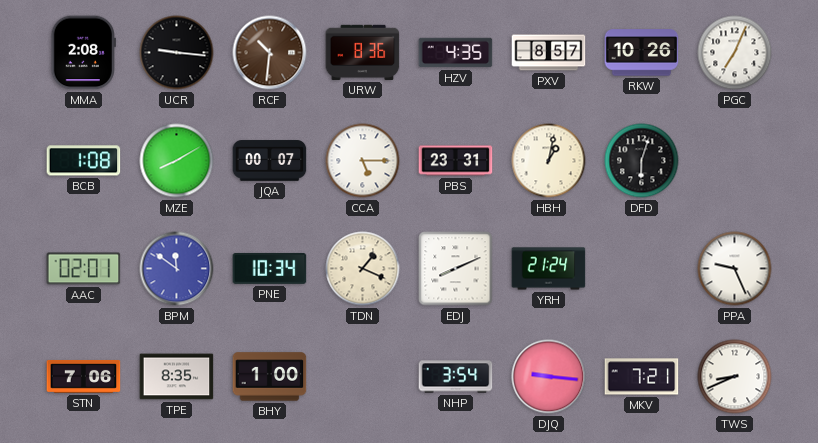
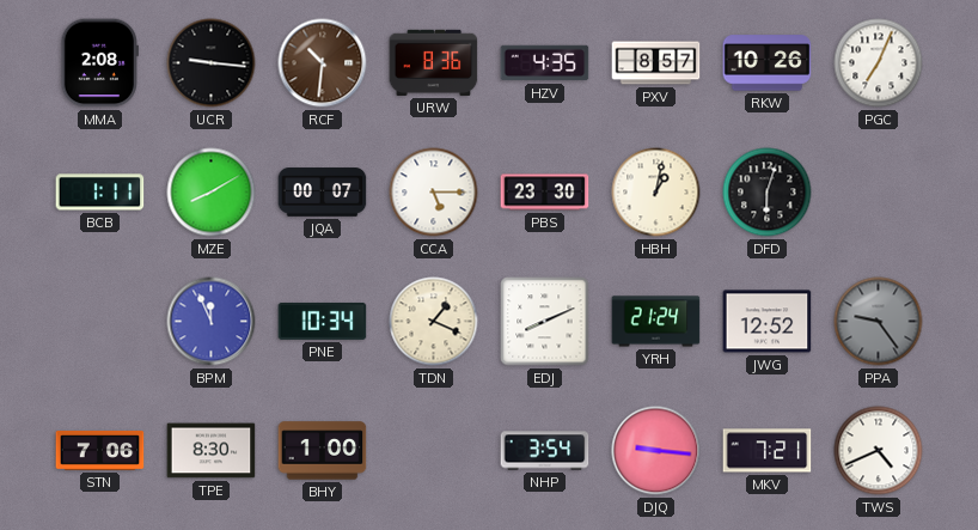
BCB: 1:08 -> 1:11 (100, 193)
PBS: 23:31 -> 23:30 (545, 193)
AAC: 02:01 -> none (84, 269)
BPM: 11:51 -> 11:56 (212, 322)
JWG: none -> 12:52 (768, 322)
PPA: 9:26 -> 9:24 (879, 322)
PPA dial: white -> grey (879, 322)
TPE: 8:35 -> 8:30 (212, 451)
TWS: 8:41 -> 4:41 (879, 451)
